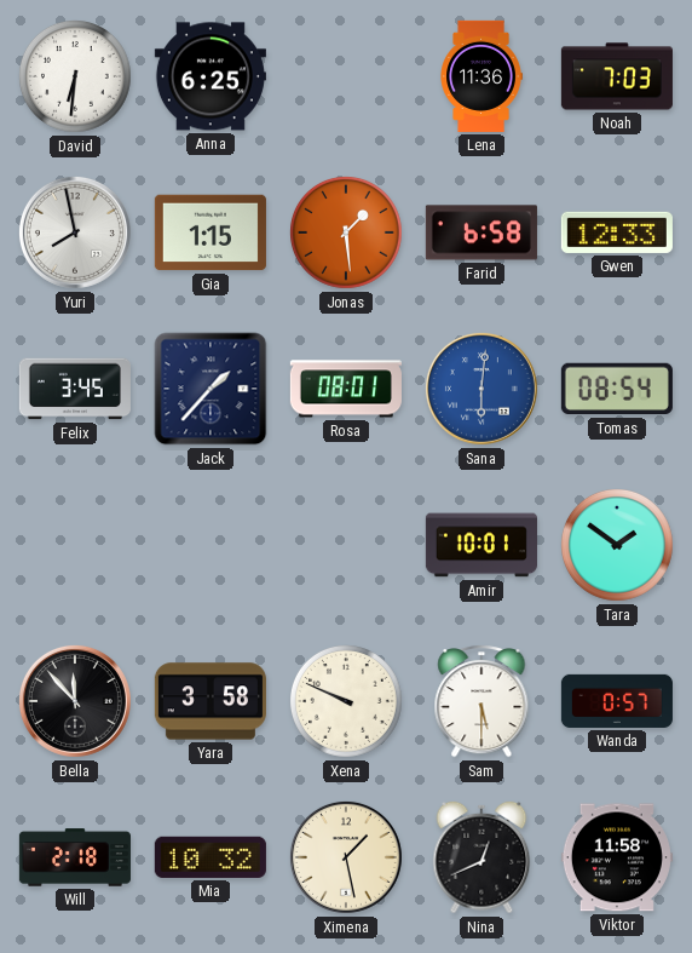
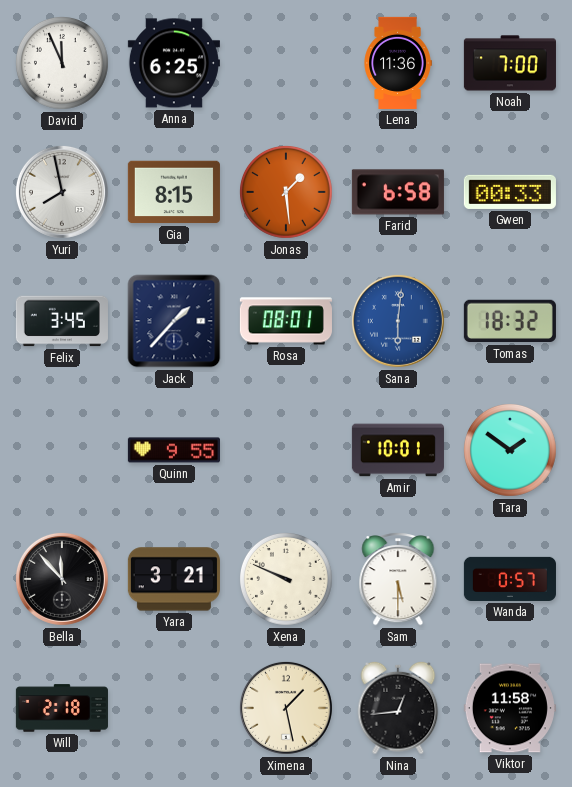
David: 6:31 -> 11:56 (63, 64)
Noah: 7:03 -> 7:00 (510, 63)
Gia: 1:15 -> 8:15 (174, 192)
Gwen: 12:33 -> 00:33 (510, 192)
Tomas: 08:54 -> 18:32 (510, 321)
Quinn: none -> 9:55 (174, 450)
Yara: 3:58 -> 3:21 (174, 579)
Mia: 10:32 -> none (211, 857)
Nina: 12:41 -> 12:44 (398, 708)
